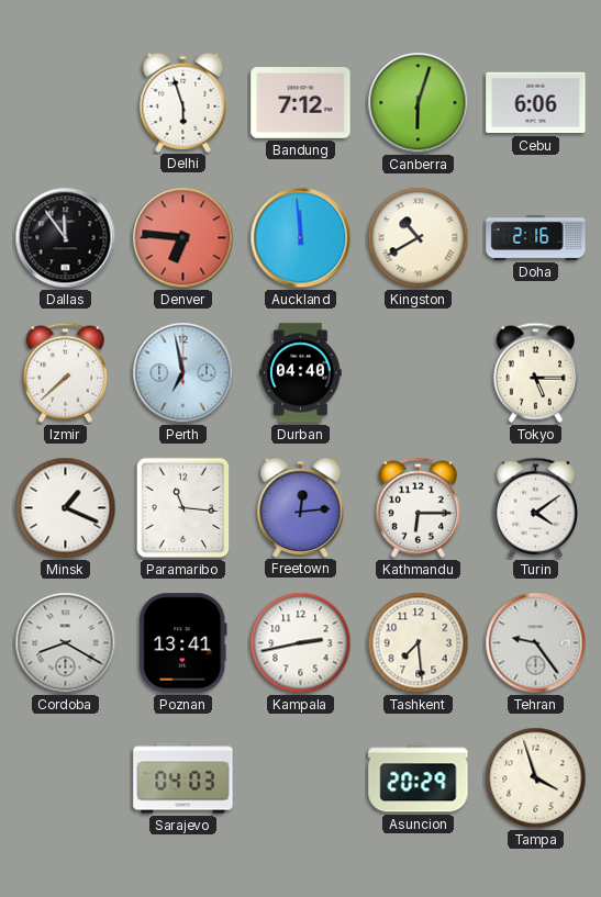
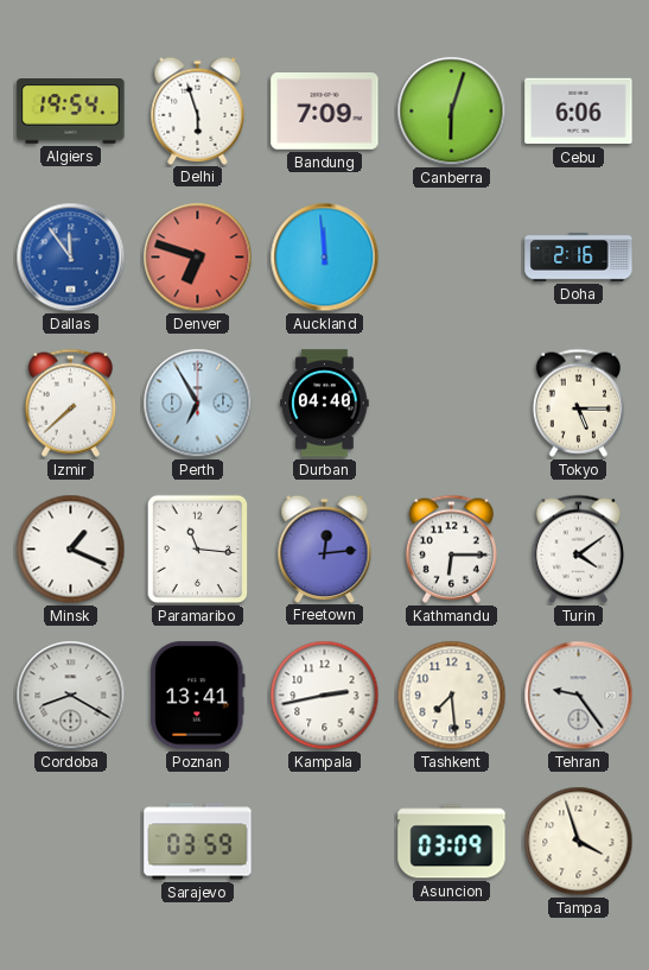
Algiers: none -> 19:54 (71, 112)
Bandung: 7:12 -> 7:09 (325, 112)
Dallas dial: black -> blue (71, 258)
Denver: 6:46 -> 6:48 (198, 258)
Kingston: 10:40 -> none (419, 238)
Perth: 6:58 -> 6:55 (198, 404)
Sarajevo: 04:03 -> 03:59 (198, 842)
Asuncion: 20:29 -> 03:09 (452, 842)
